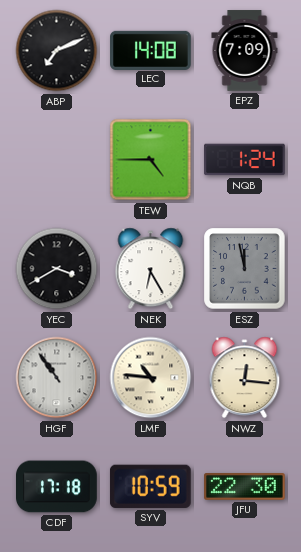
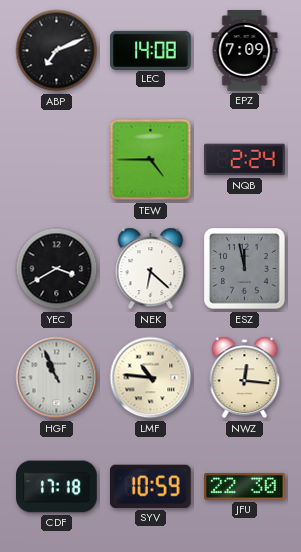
NQB: 1:24 -> 2:24 (245, 160)
NEK: 6:25 -> 6:22 (151, 269)
HGF: 10:54 -> 10:56 (57, 378)
